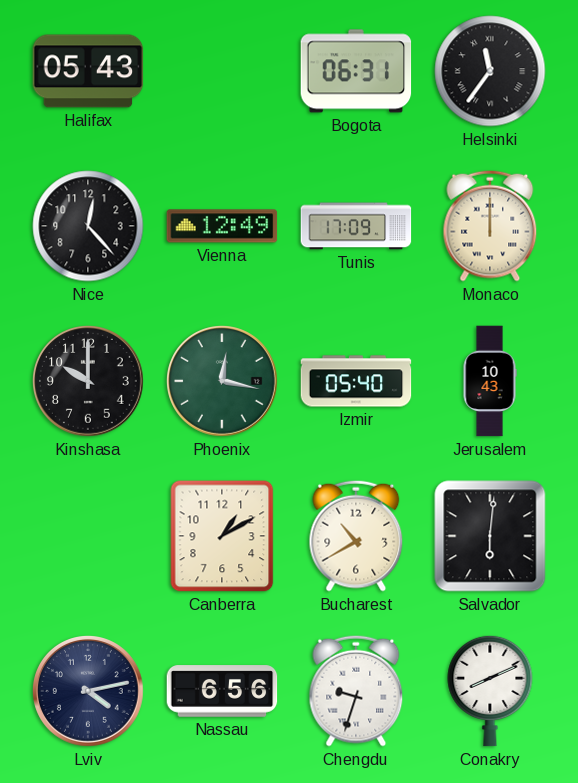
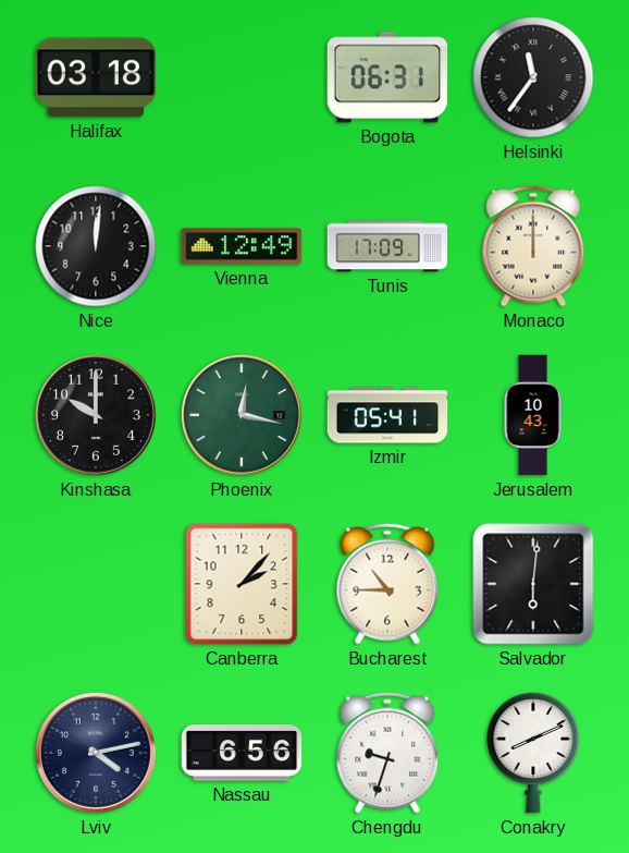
Halifax: 05:43 -> 03:18 (96, 77)
Nice: 12:23 -> 12:01 (96, 246)
Izmir: 05:40 -> 05:41 (387, 415)
Canberra: 1:10 -> 2:07 (242, 584)
Bucharest: 10:40 -> 10:45 (387, 584)
